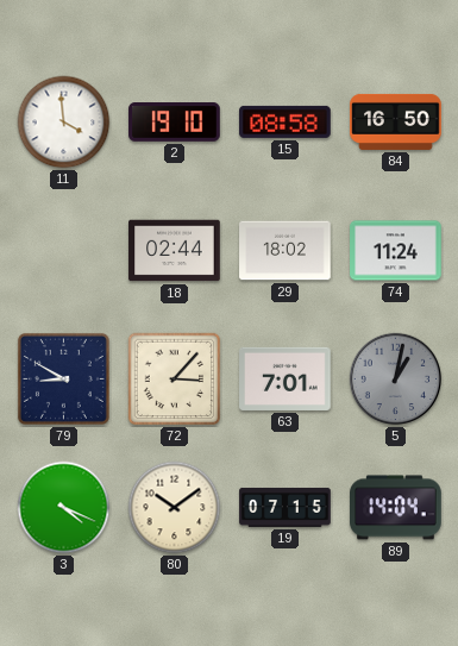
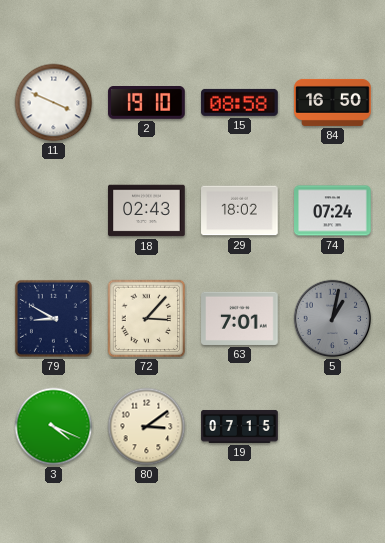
11: 3:59 -> 3:49 (54, 103)
18: 02:44 -> 02:43 (147, 211)
74: 11:24 -> 07:24 (333, 211)
80: 10:09 -> 3:09 (147, 427)
89: 14:04 -> none (396, 508)
